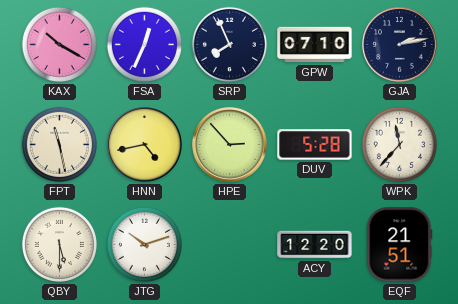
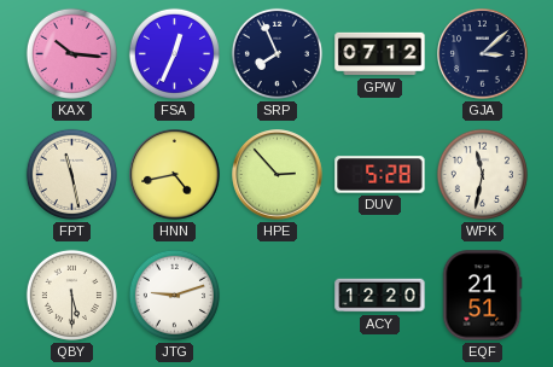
KAX: 10:20 -> 10:16 (71, 53)
GPW: 07:10 -> 07:12 (380, 54)
GJA: 2:13 -> 3:08 (483, 54)
WPK: 11:37 -> 11:32 (482, 174)
JTG: 10:12 -> 9:12 (174, 295)
